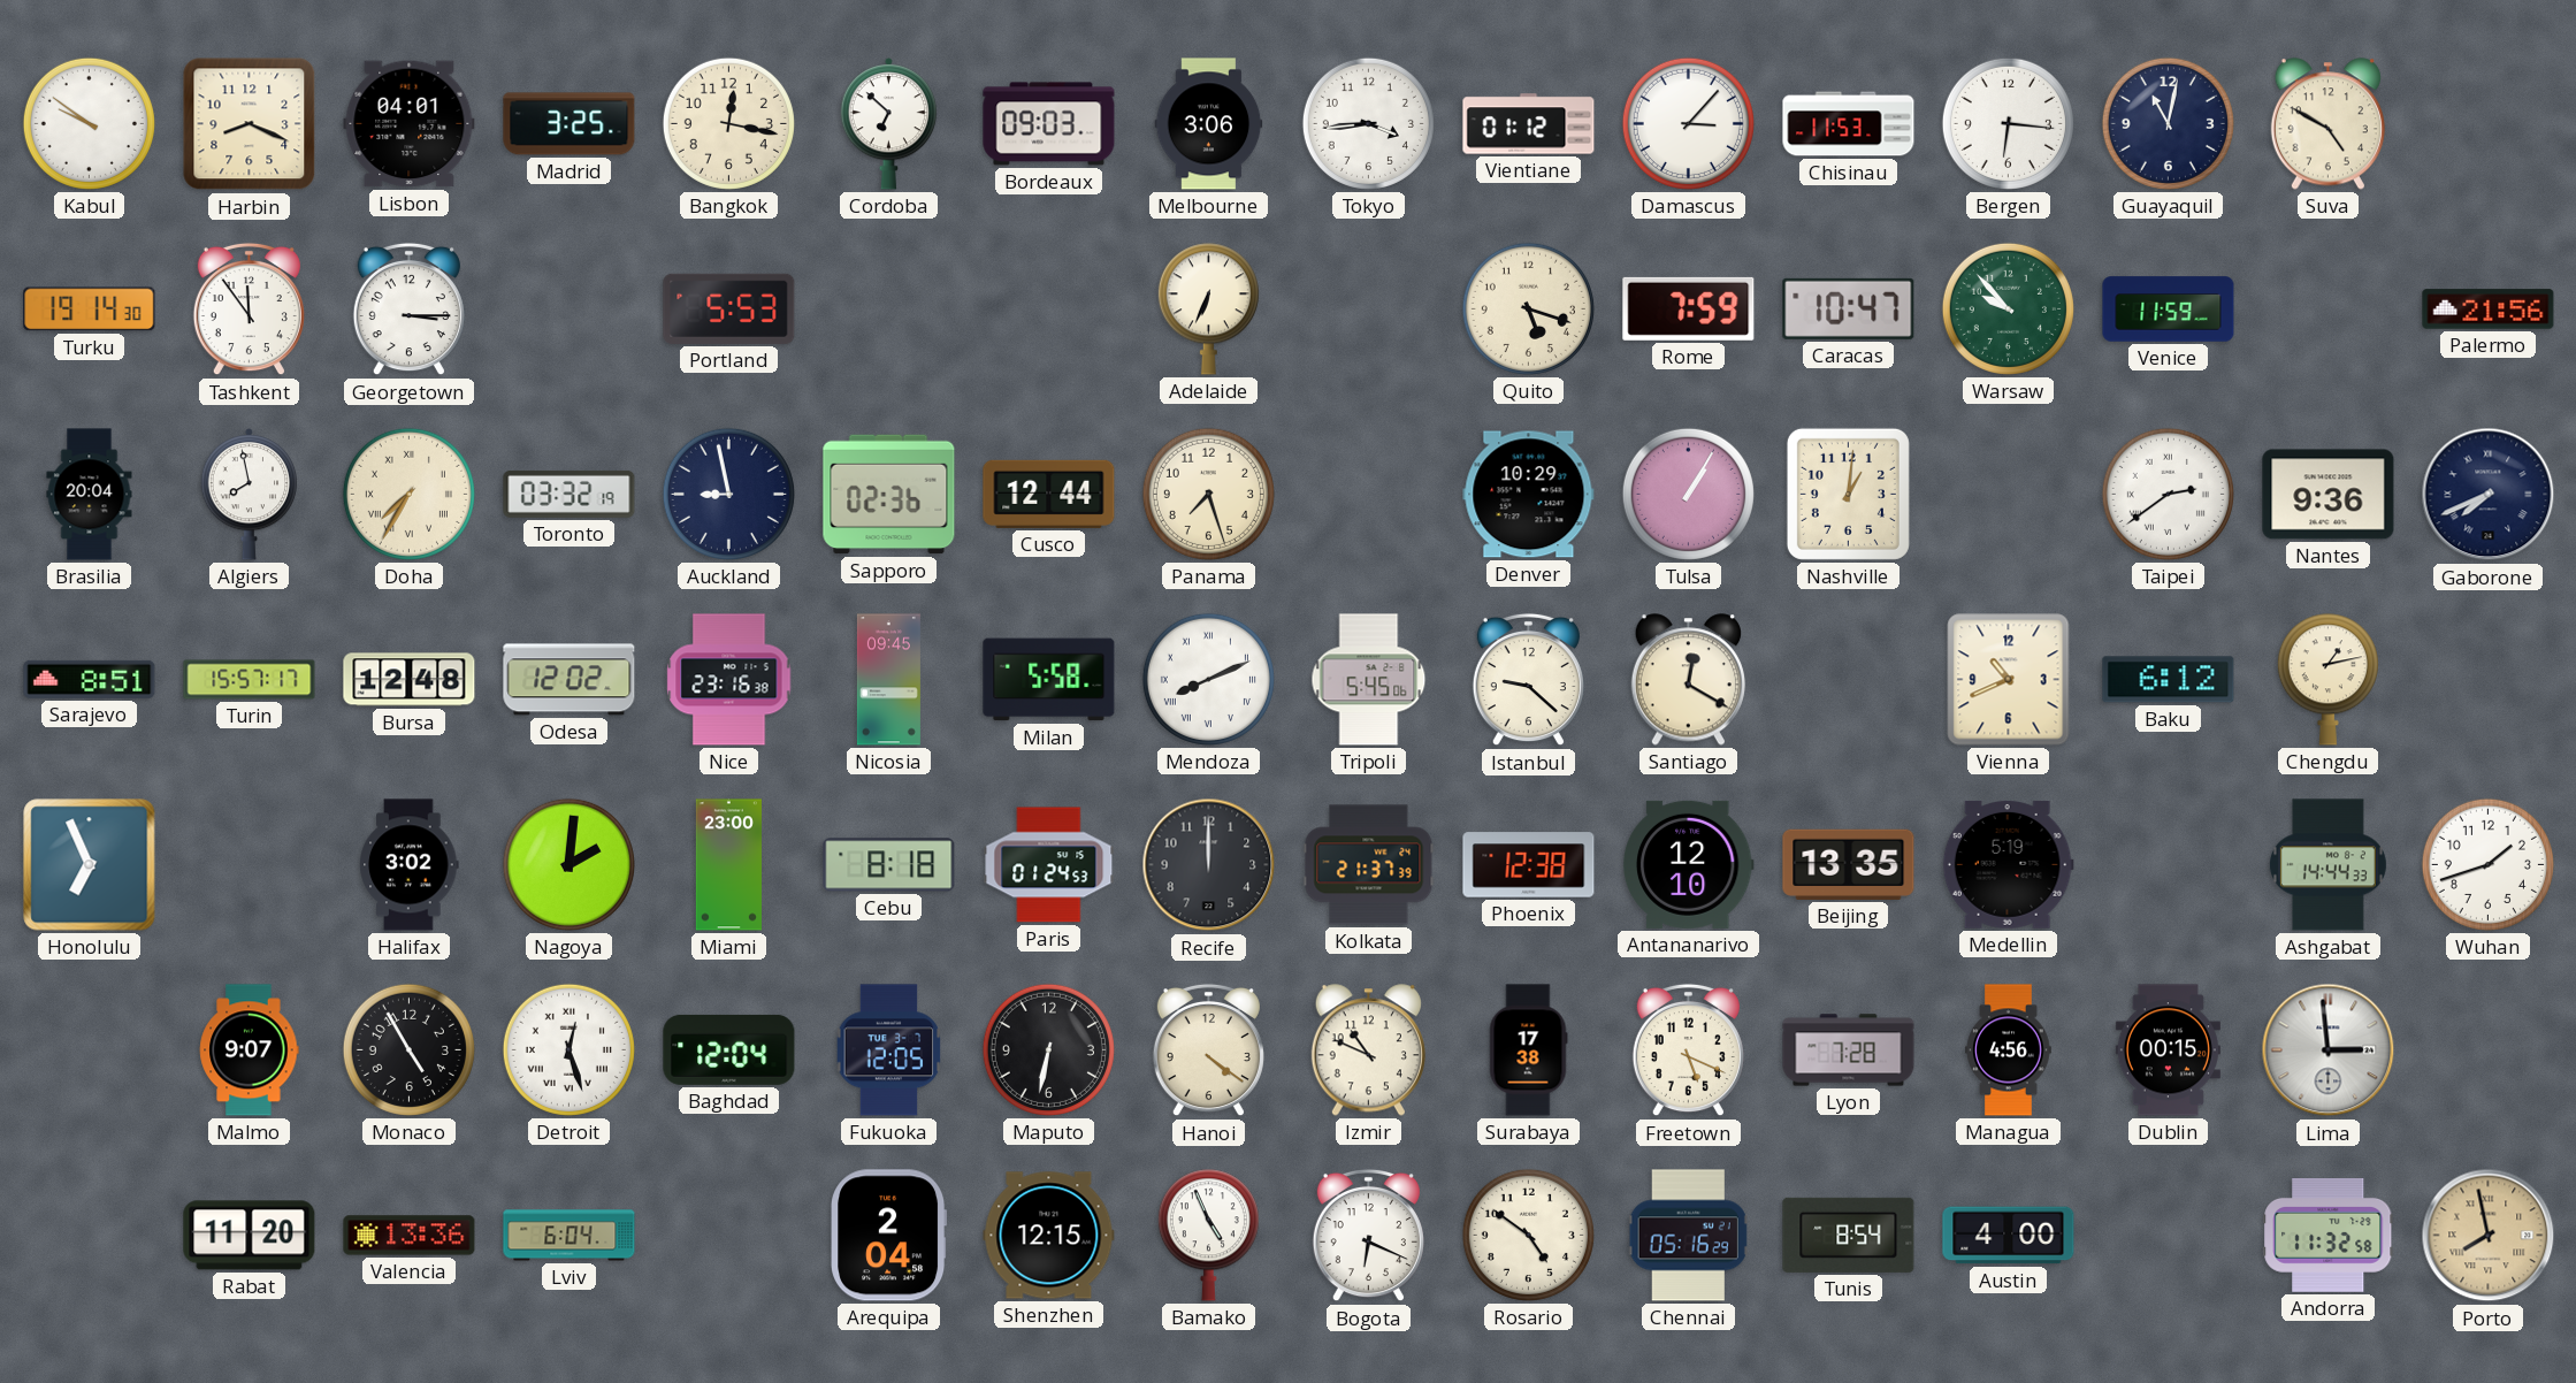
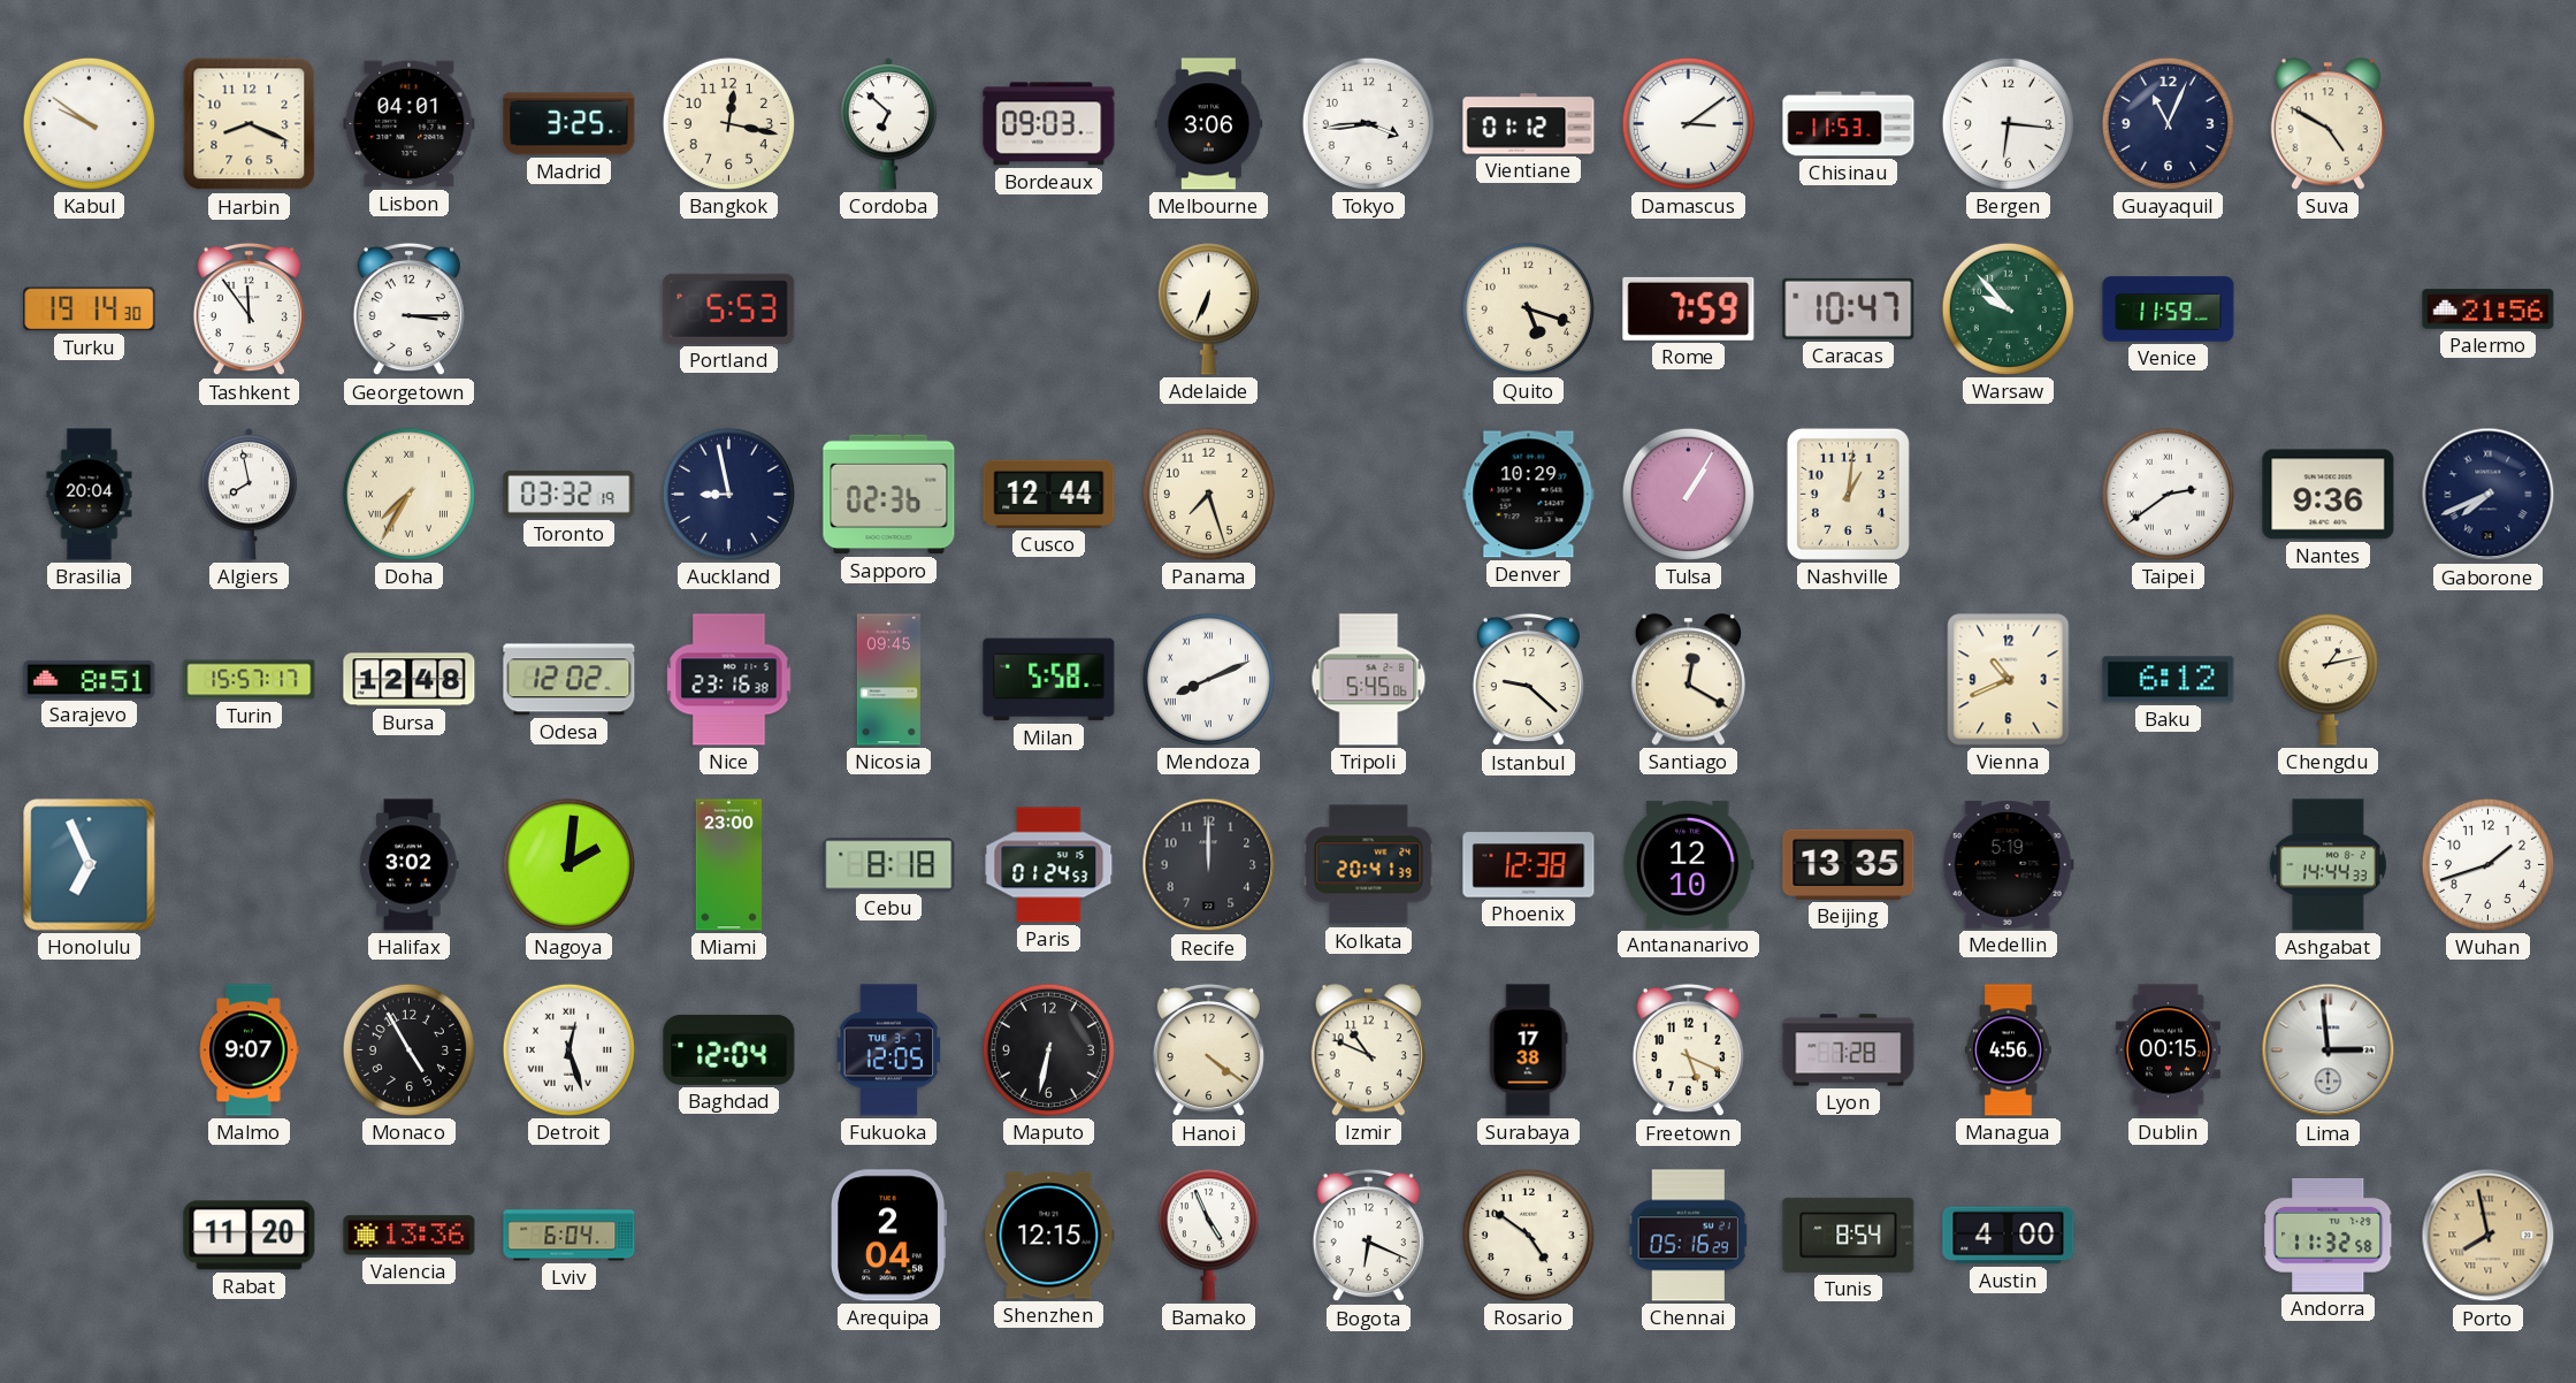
Damascus: 3:07 -> 3:09 (1688, 123)
Guayaquil: 11:02 -> 11:04 (2168, 123)
Kolkata: 21:37 -> 20:41 (1369, 865)
